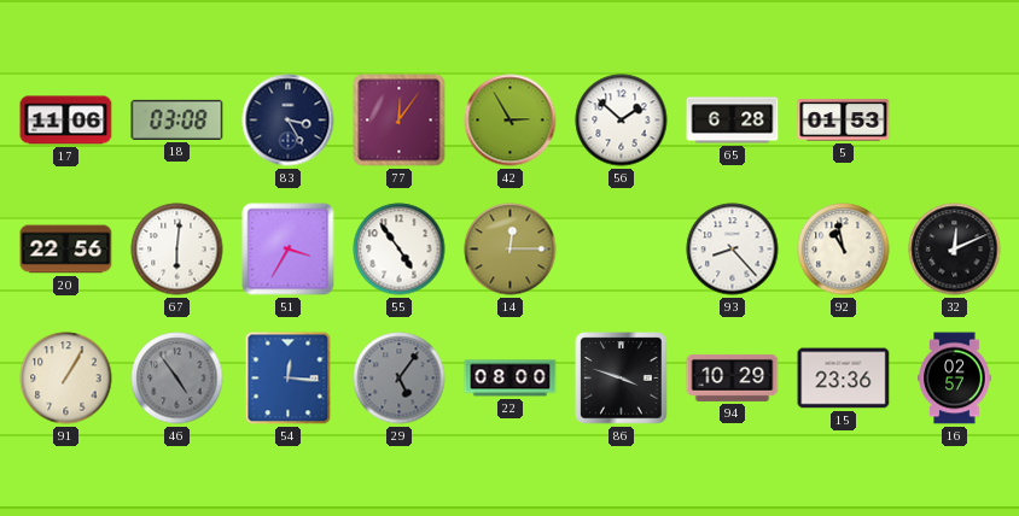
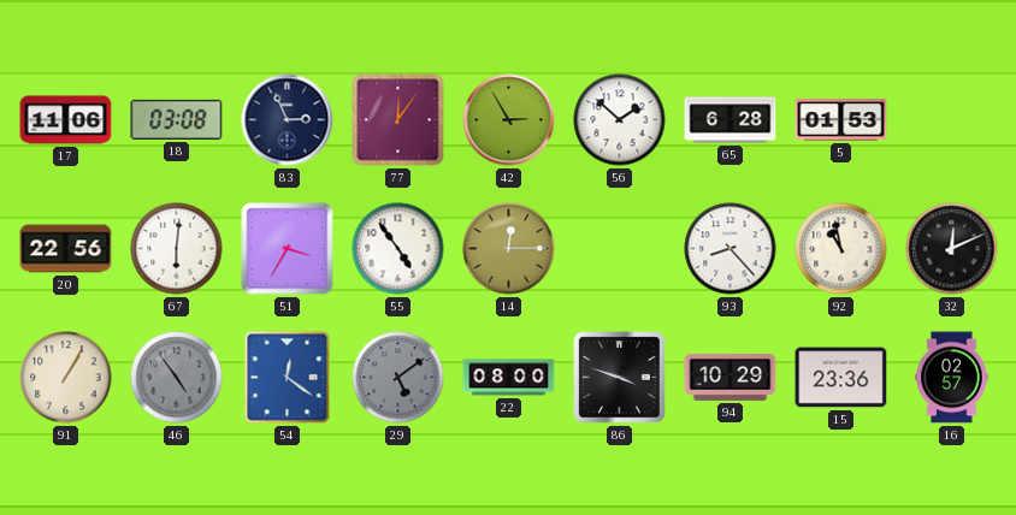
83: 3:25 -> 2:56 (288, 120)
54: 12:16 -> 12:21 (288, 378)
29: 5:06 -> 5:09 (398, 378)
